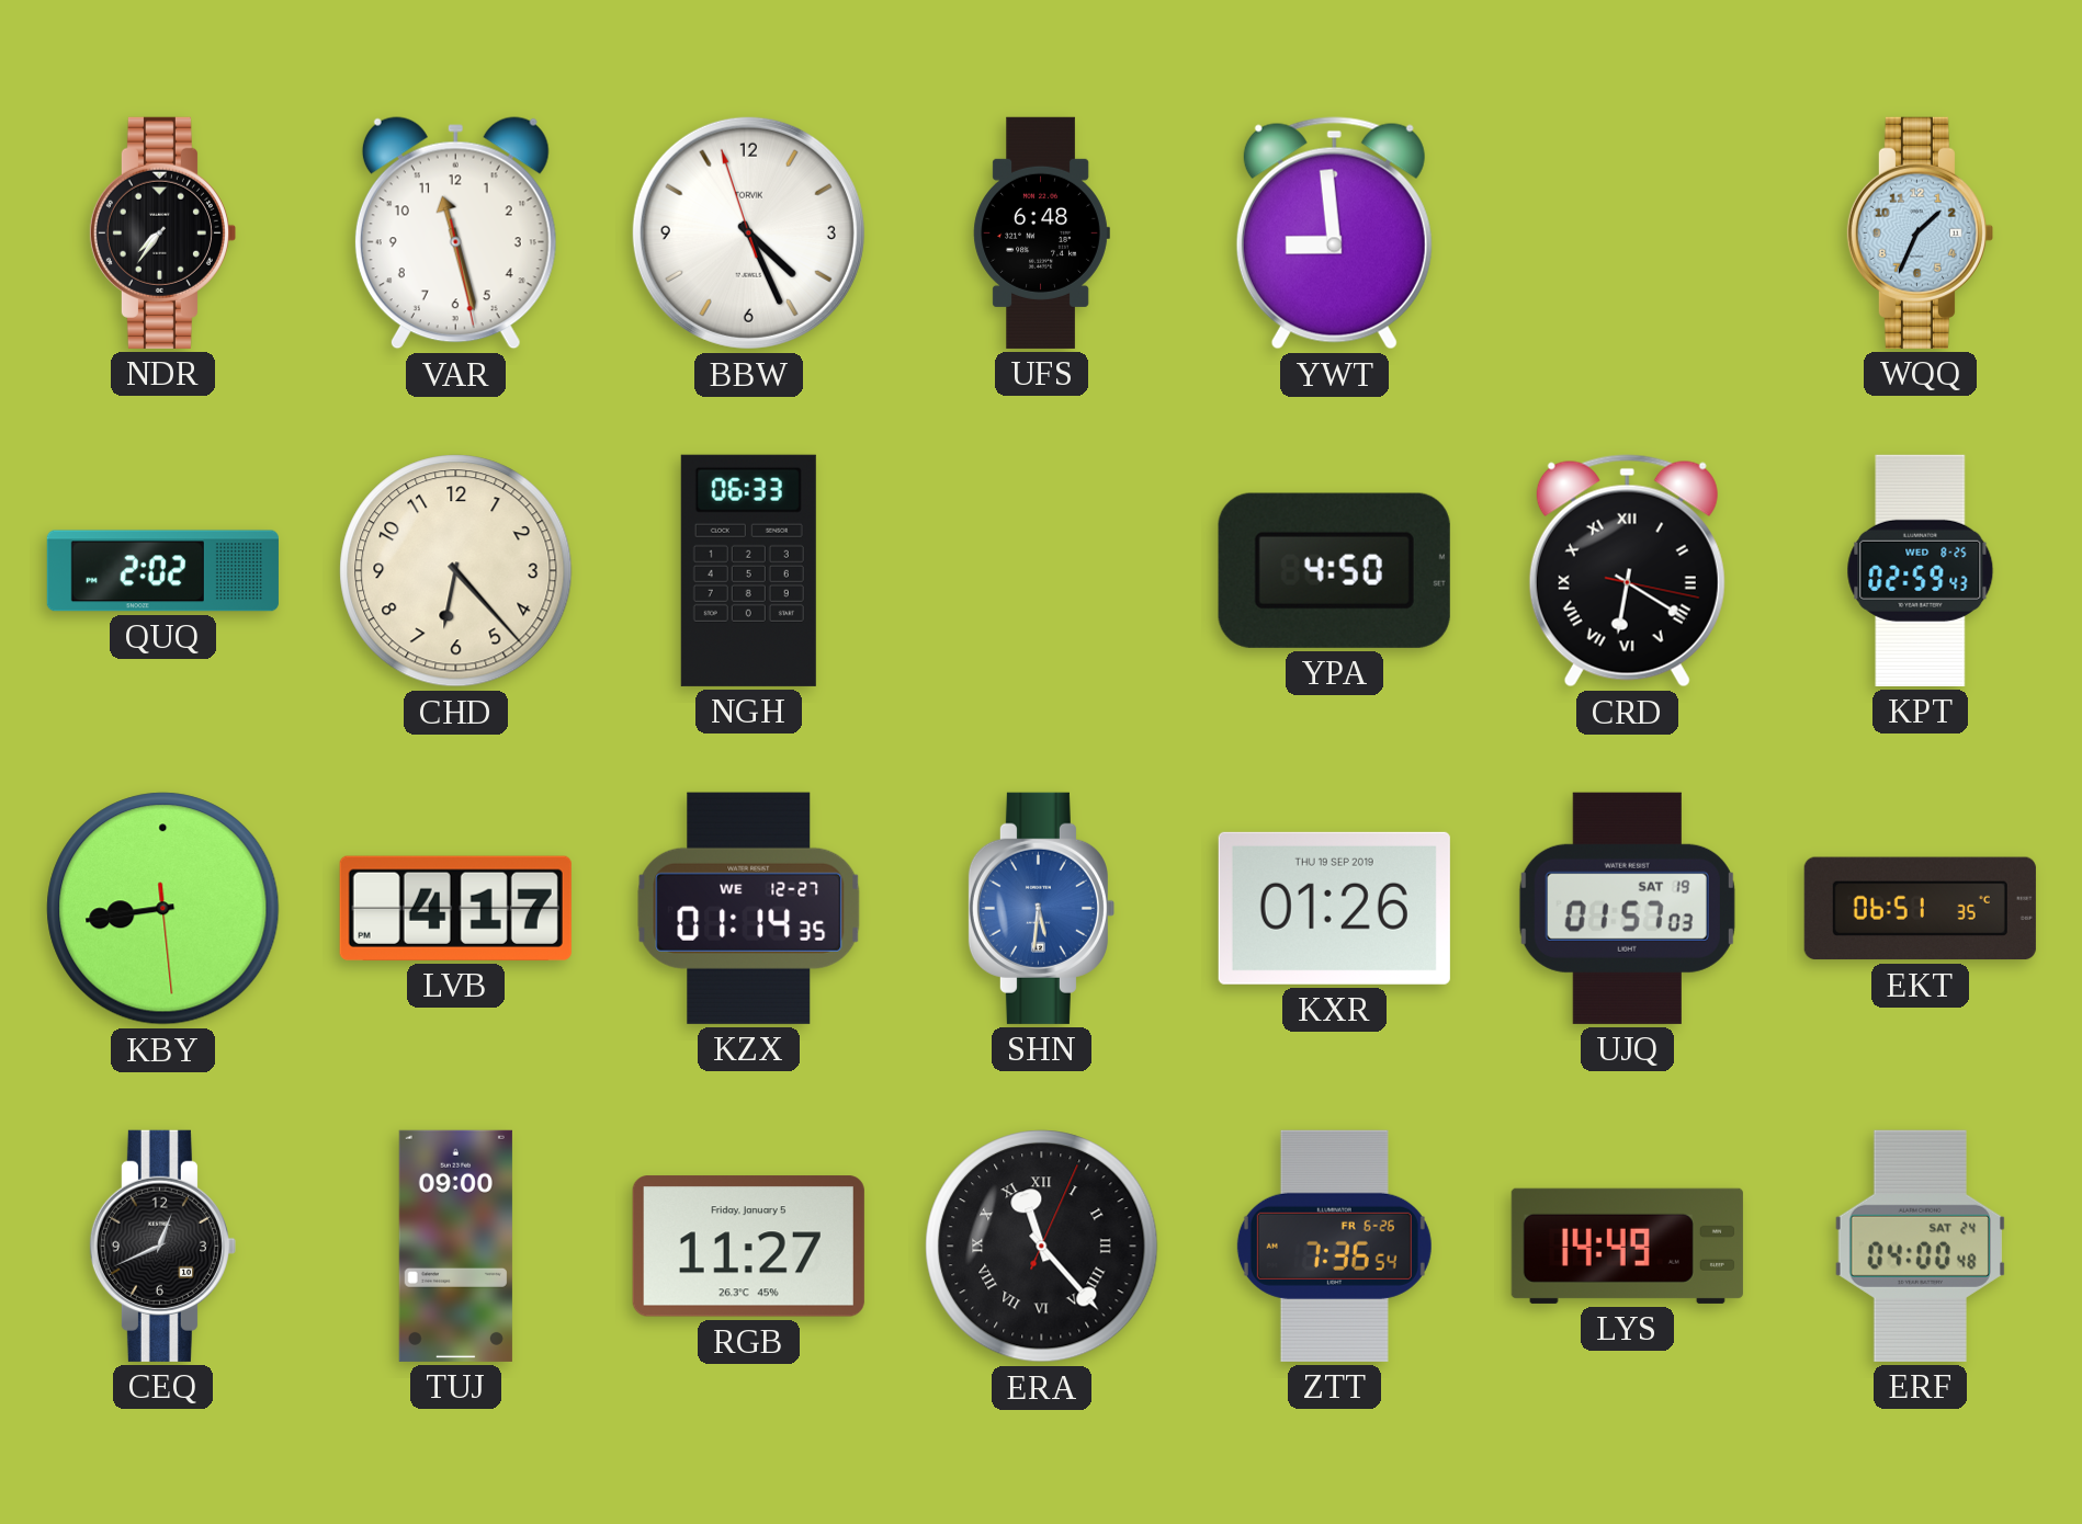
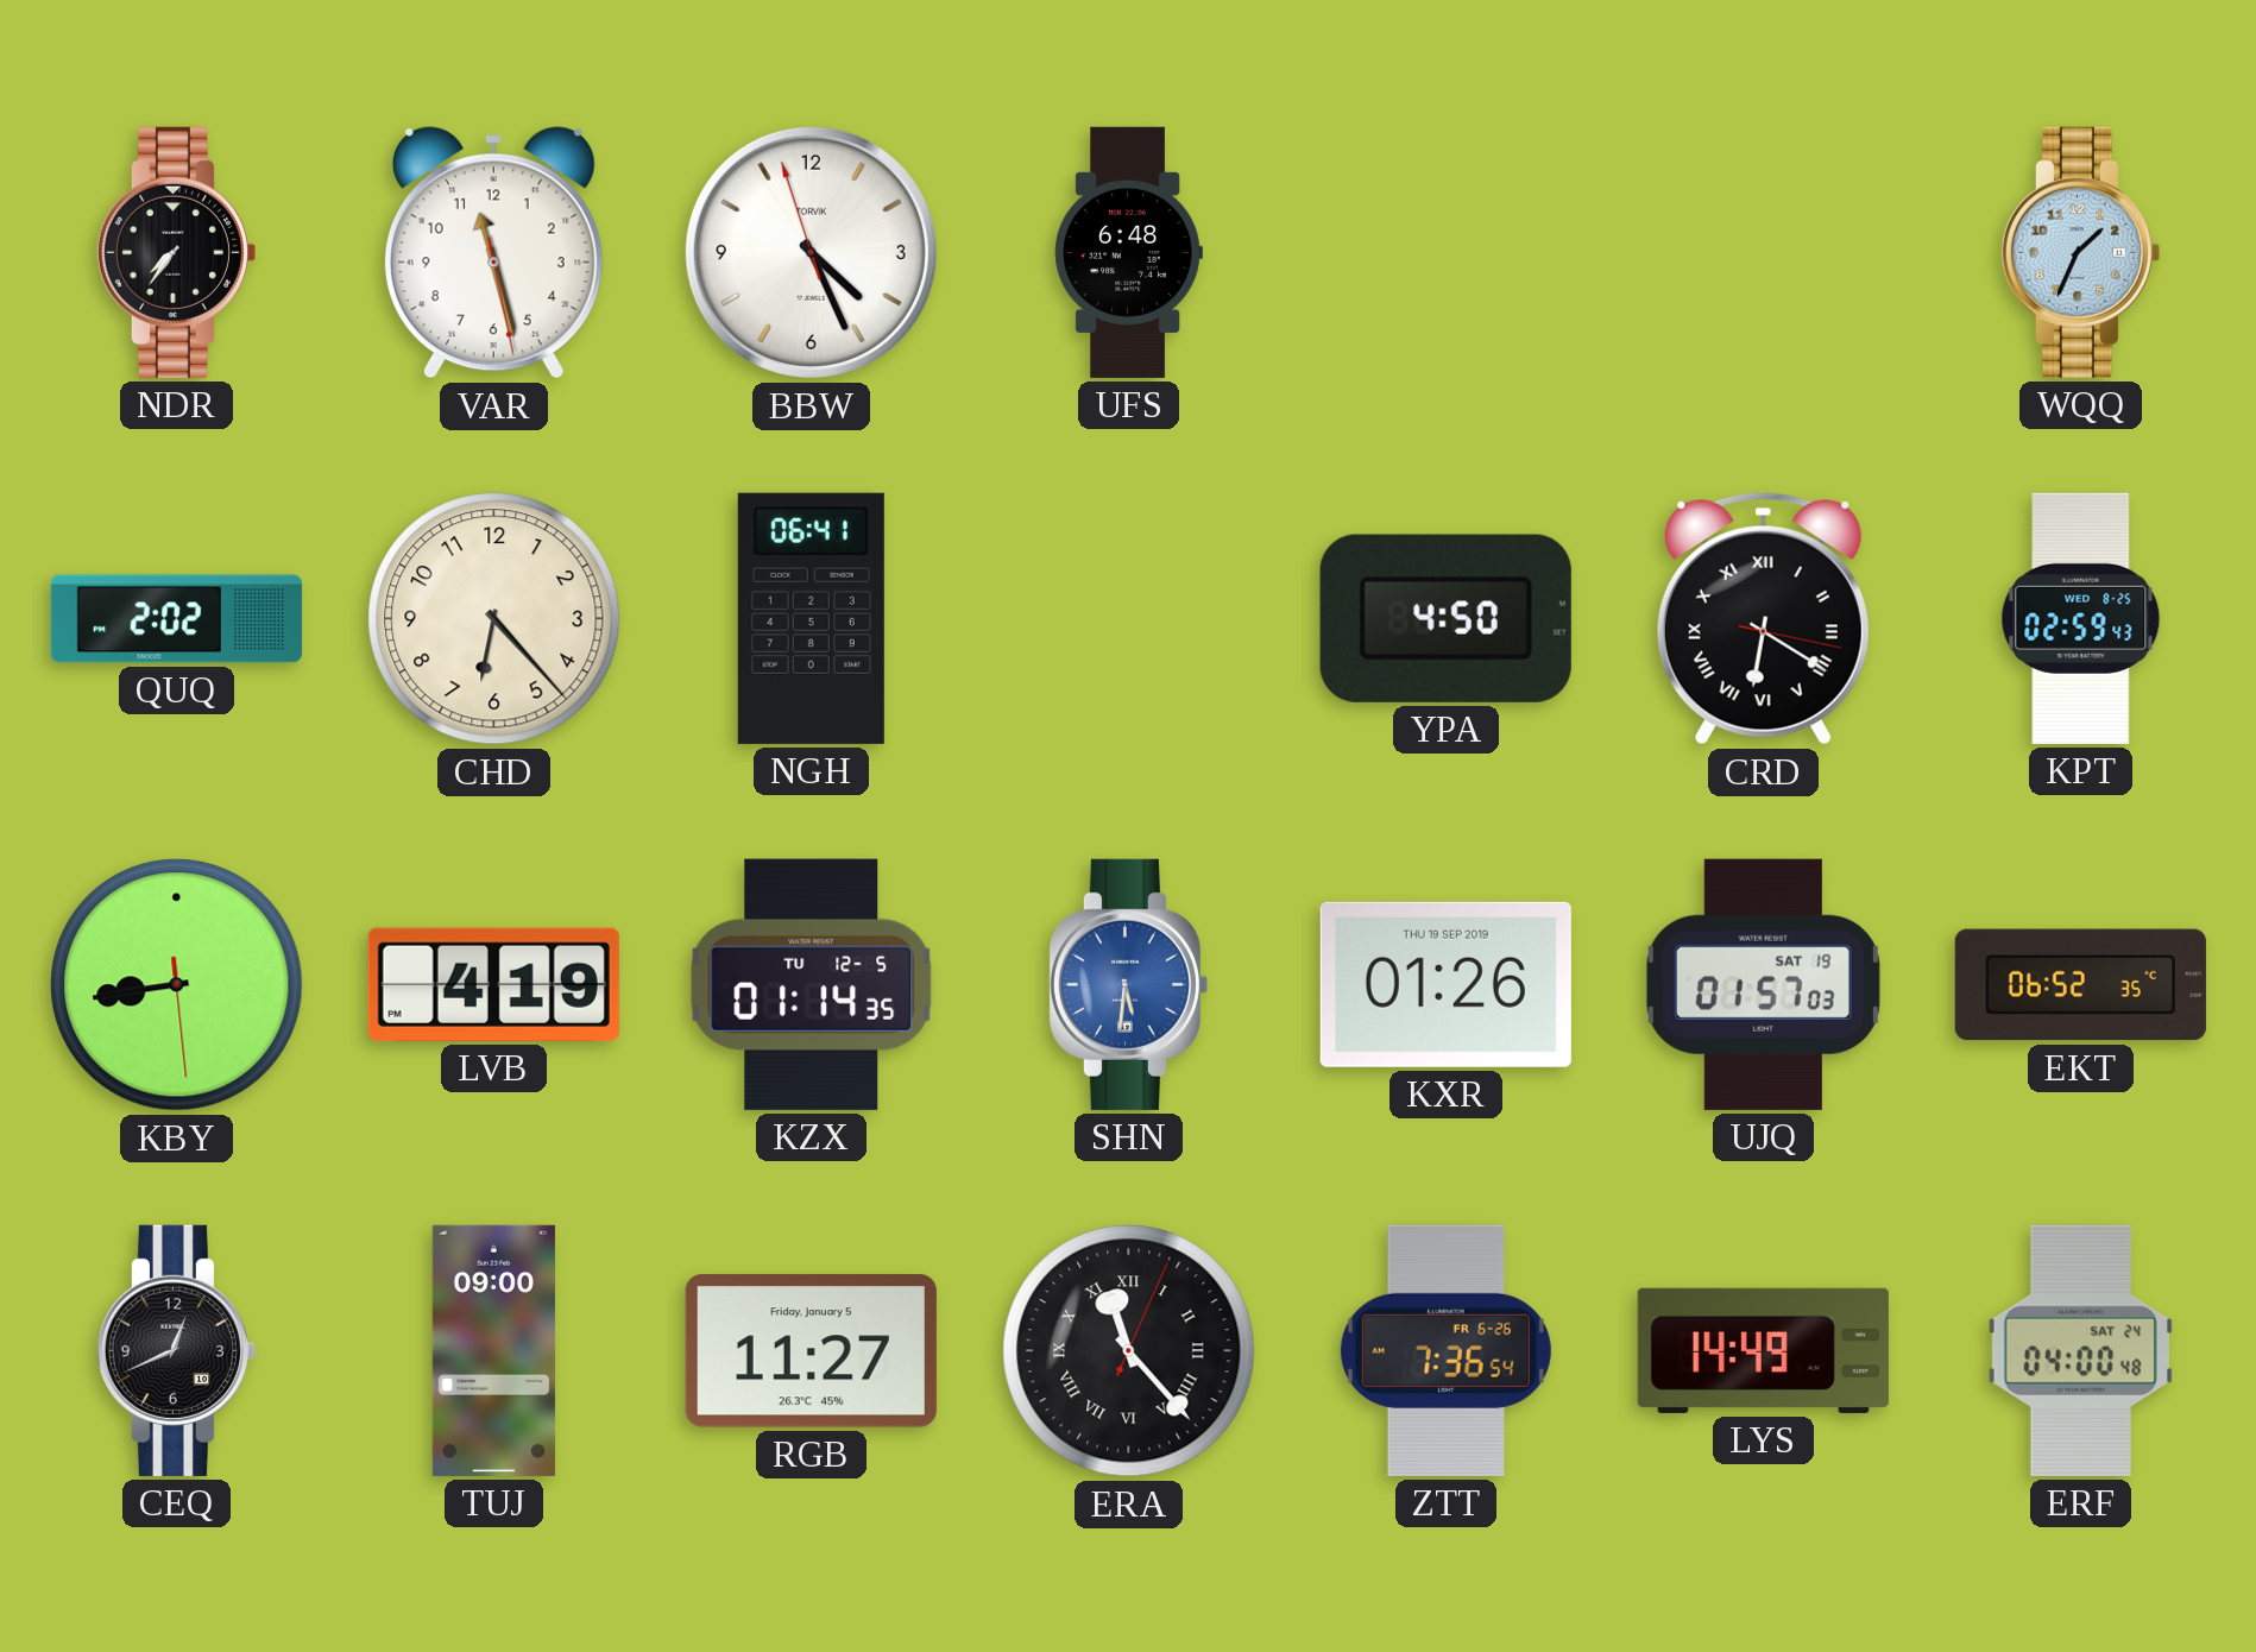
YWT: 8:59 -> none (1334, 234)
NGH: 06:33 -> 06:41 (811, 618)
LVB: 4:17 -> 4:19 (493, 984)
KZX date: WE 12-27 -> TU 12-5 (812, 984)
EKT: 06:51 -> 06:52 (2080, 985)
